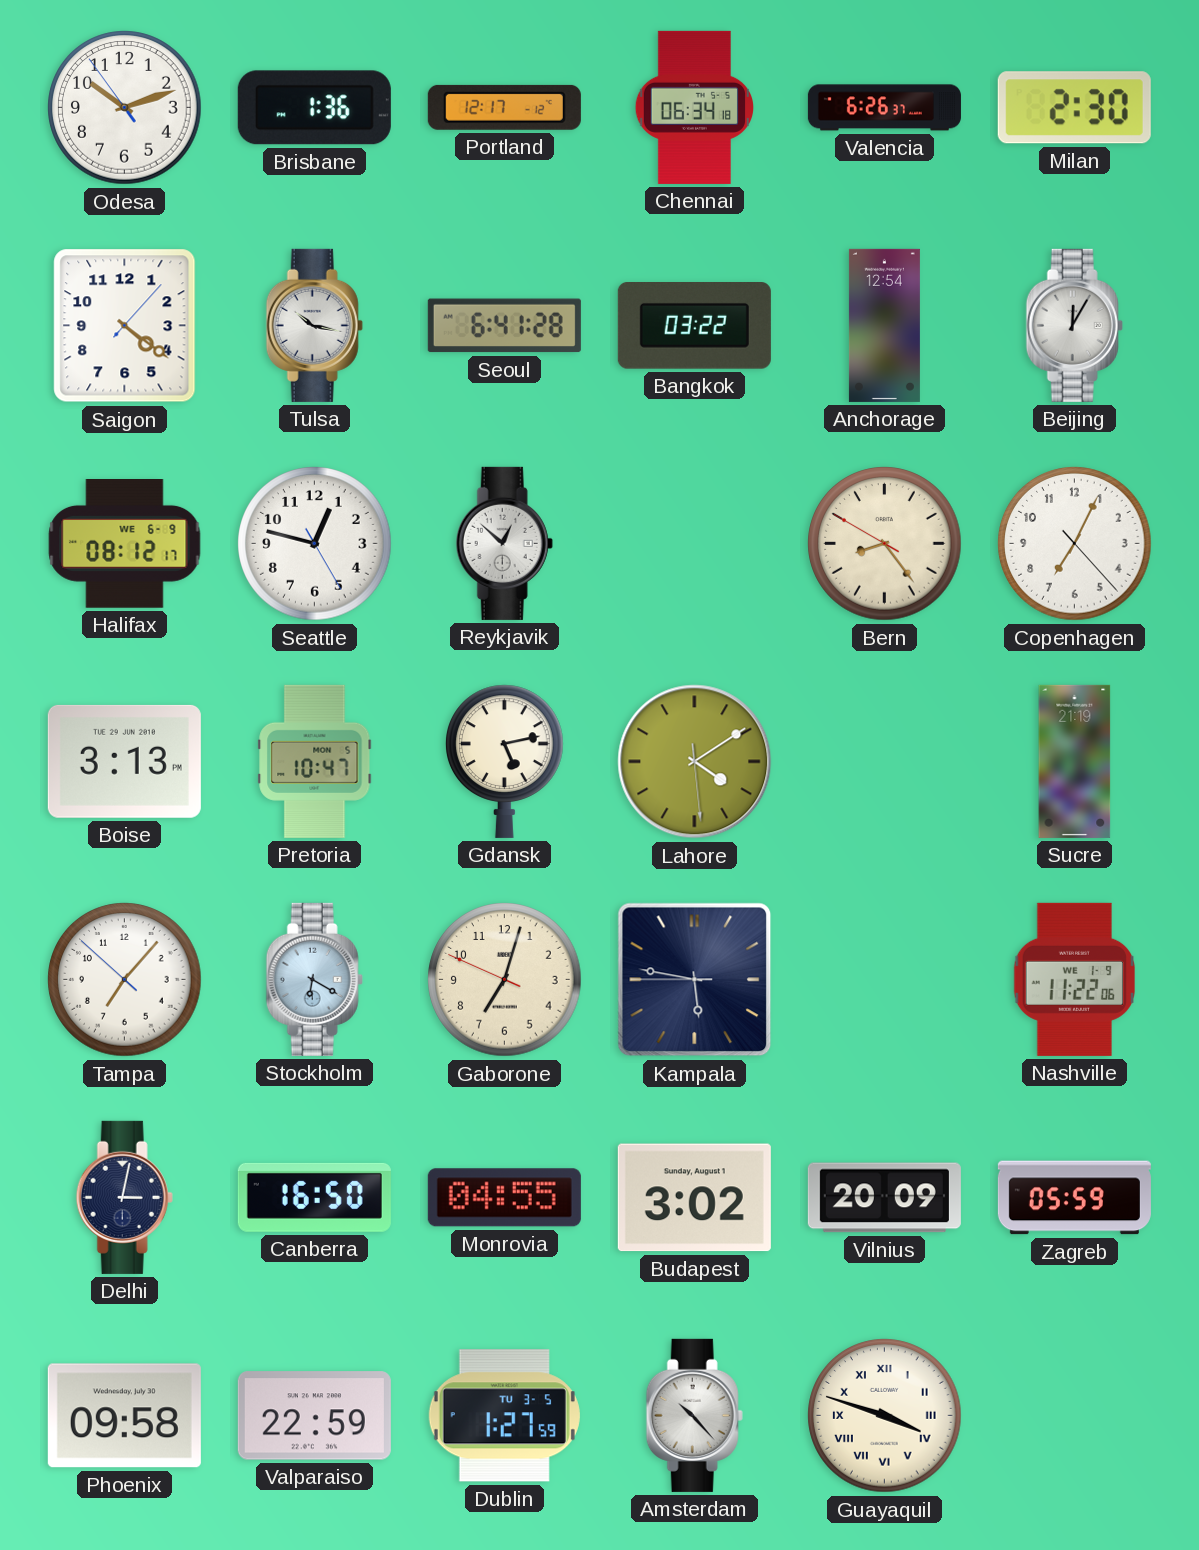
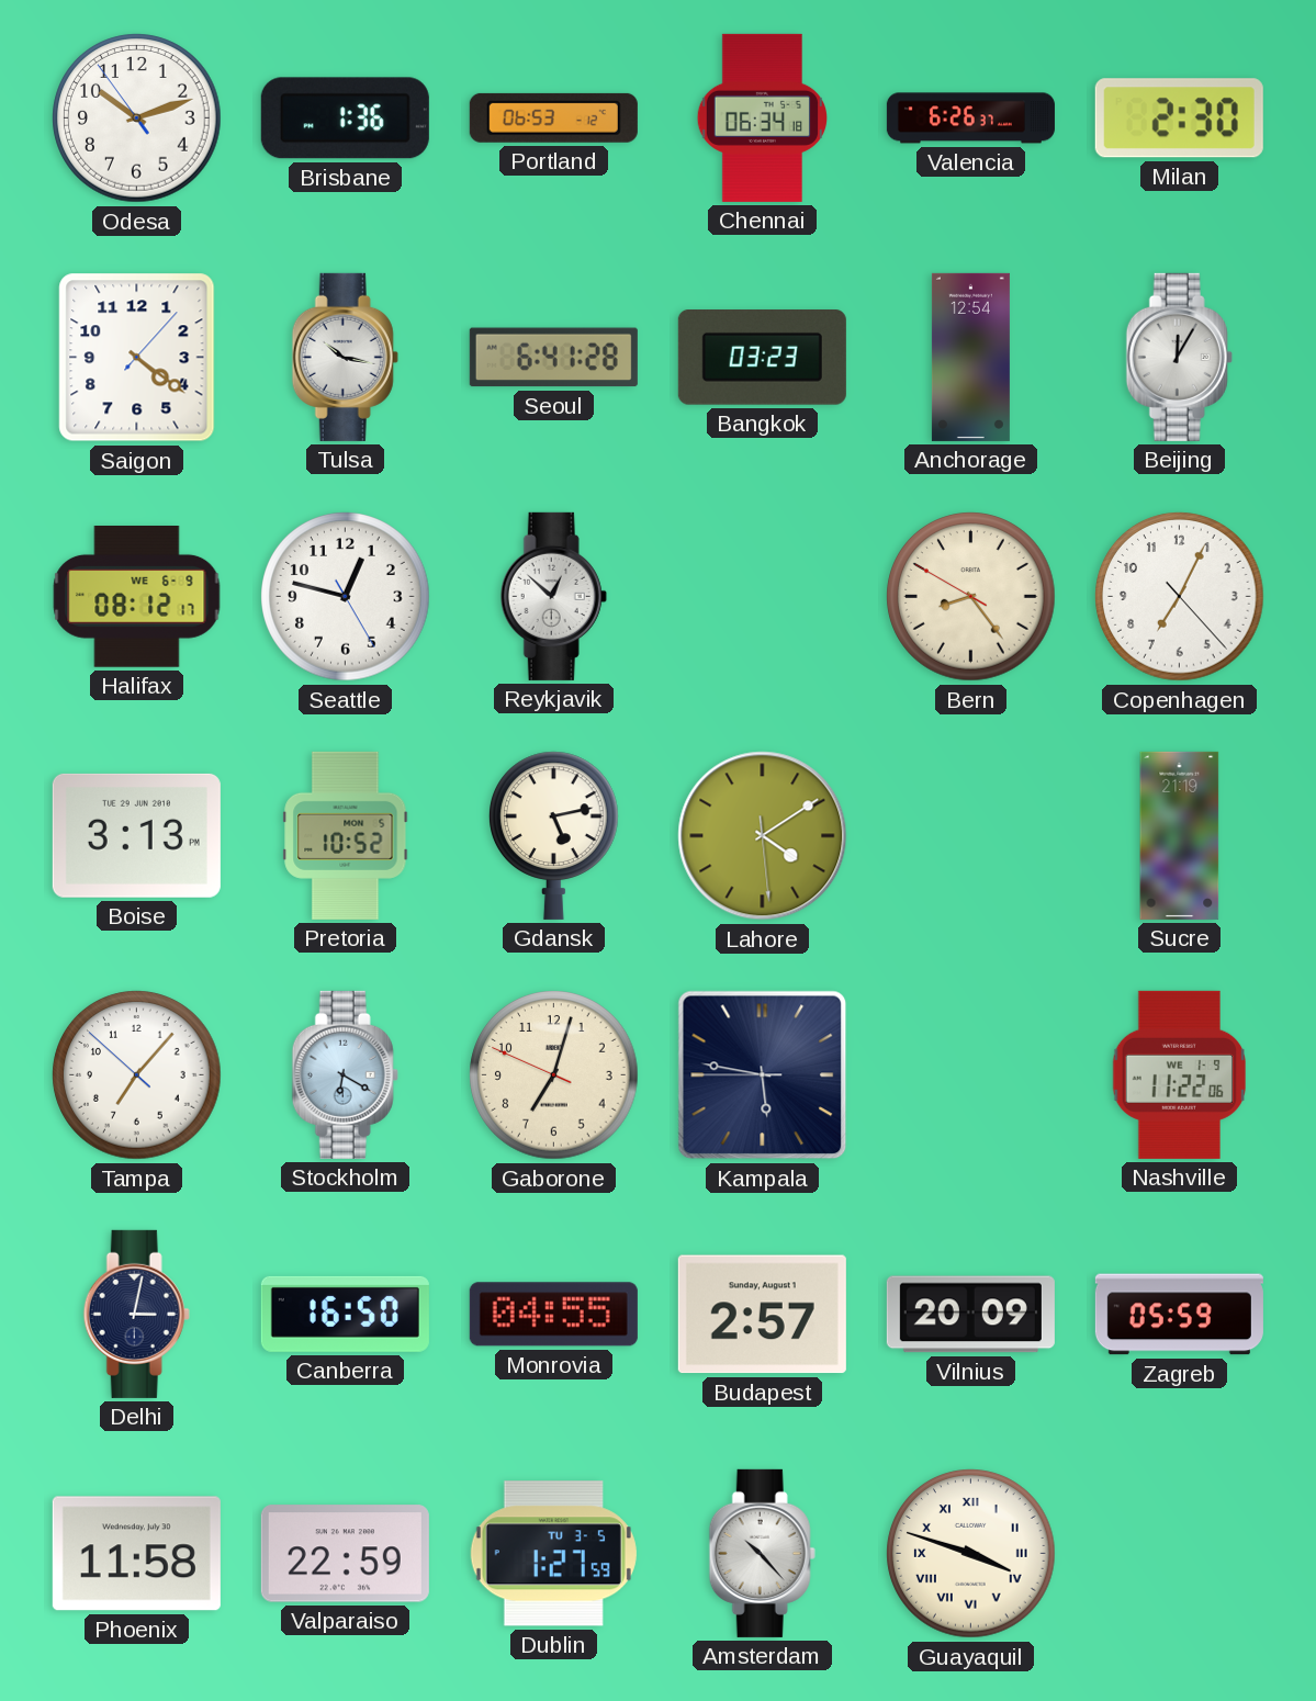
Portland: 12:17 -> 06:53 (553, 117)
Bangkok: 03:22 -> 03:23 (762, 358)
Pretoria: 10:47 -> 10:52 (346, 835)
Budapest: 3:02 -> 2:57 (762, 1315)
Phoenix: 09:58 -> 11:58 (136, 1554)
